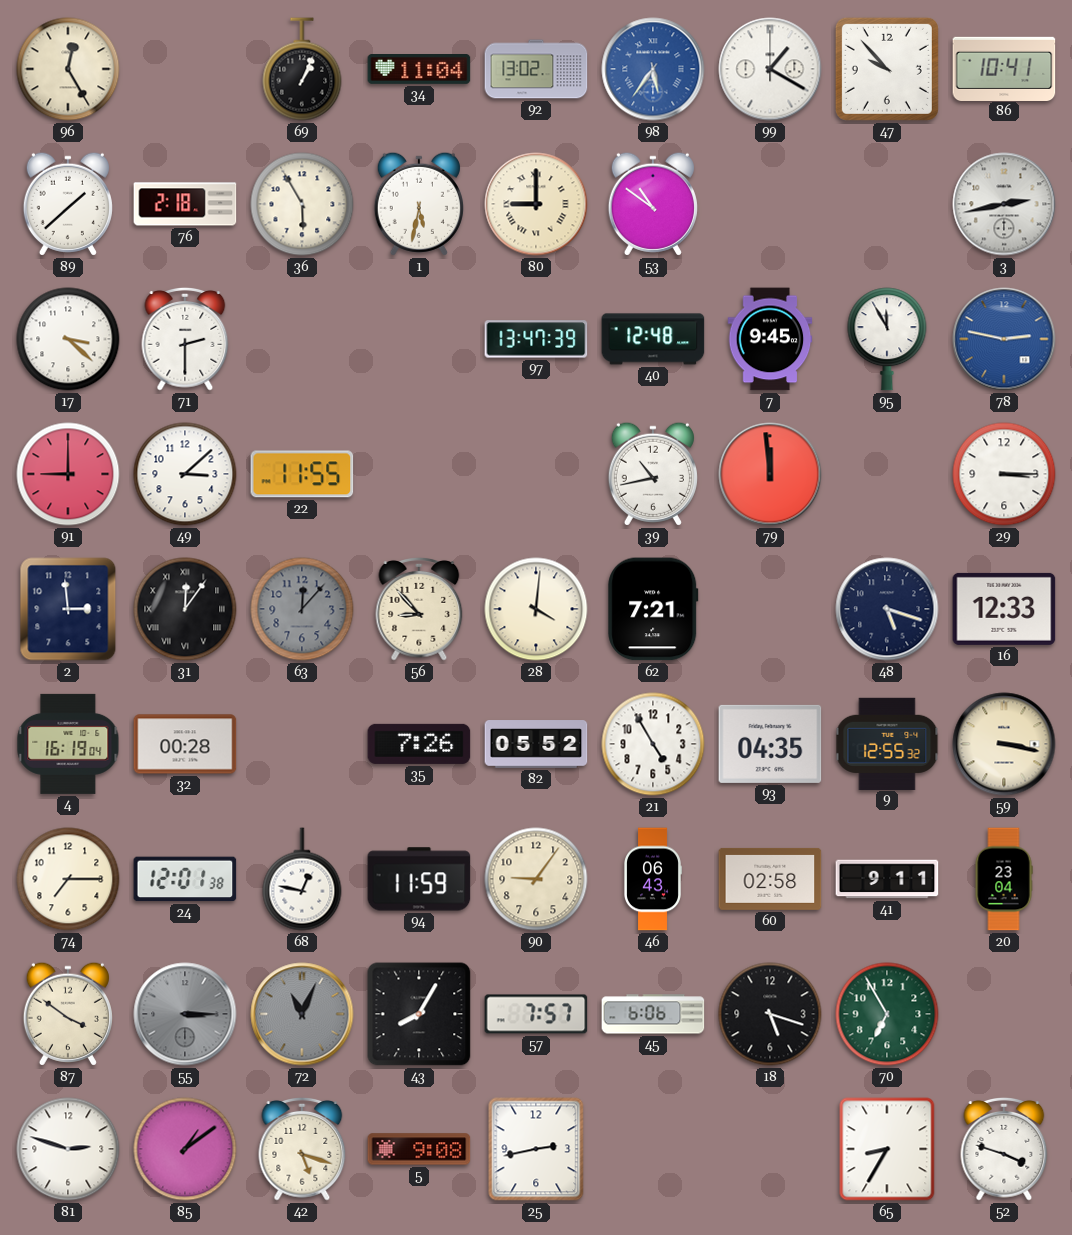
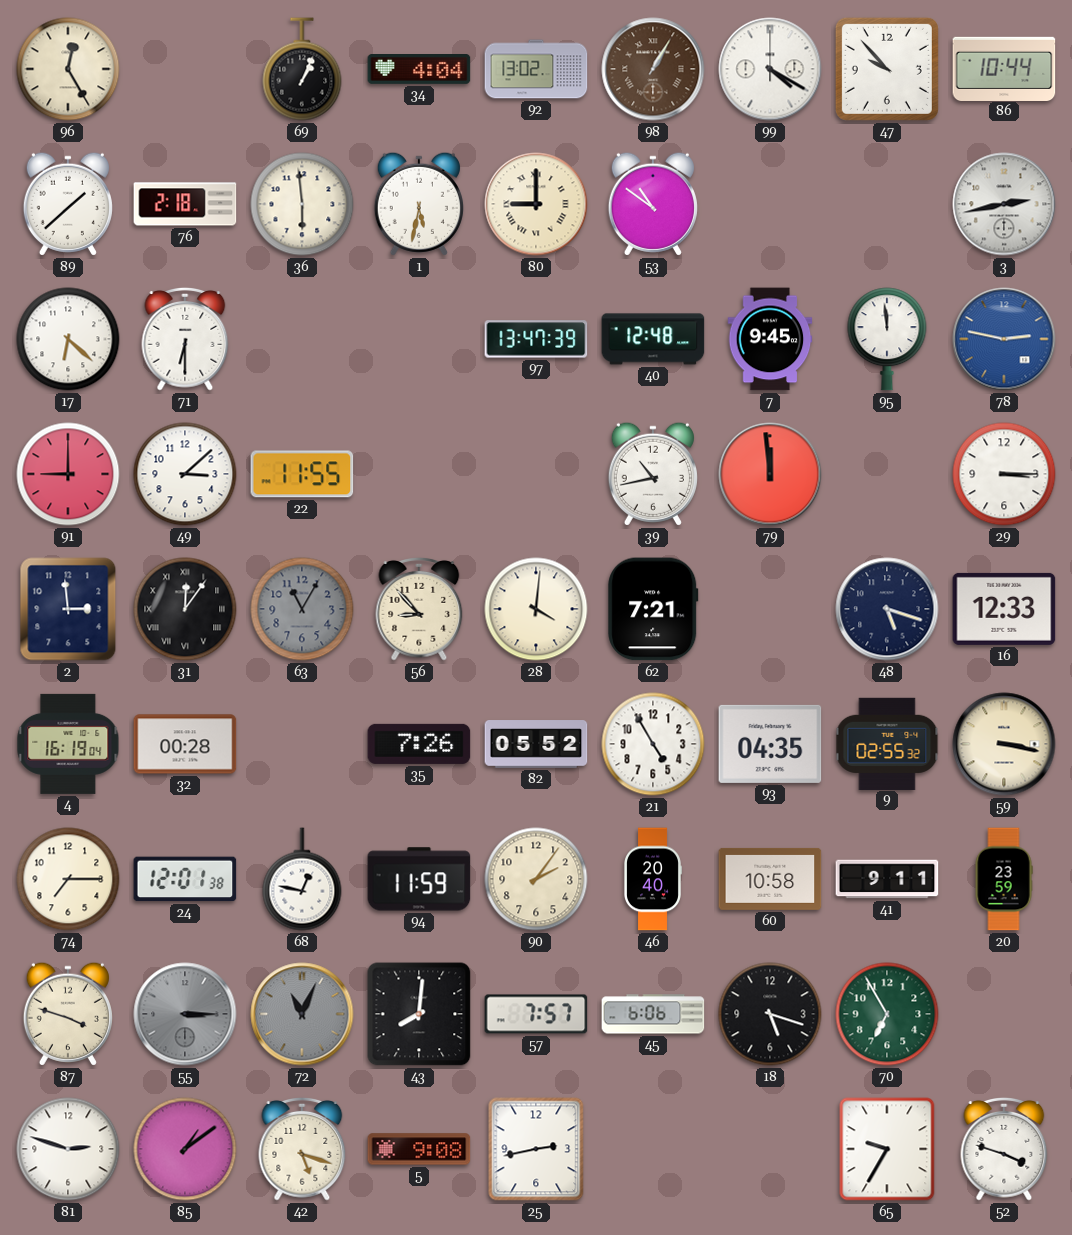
34: 11:04 -> 4:04 (419, 70)
98: 5:36 -> 1:05 (653, 69)
98 dial: blue -> brown (653, 69)
99: 1:20 -> 4:20 (770, 69)
86: 10:41 -> 10:44 (1004, 68)
36: 5:55 -> 5:59 (302, 204)
17: 3:22 -> 6:22 (68, 339)
71: 2:30 -> 6:30 (185, 339)
95: 11:55 -> 11:59 (887, 339)
63: 12:07 -> 11:05 (302, 609)
9: 12:55 -> 02:55 (887, 743)
90: 9:06 -> 2:06 (536, 879)
46: 06:43 -> 20:40 (653, 879)
60: 02:58 -> 10:58 (770, 879)
20: 23:04 -> 23:59 (1004, 879)
87: 3:51 -> 3:48 (68, 1014)
43: 8:05 -> 8:01 (419, 1014)
65: 8:35 -> 9:35 (887, 1149)
